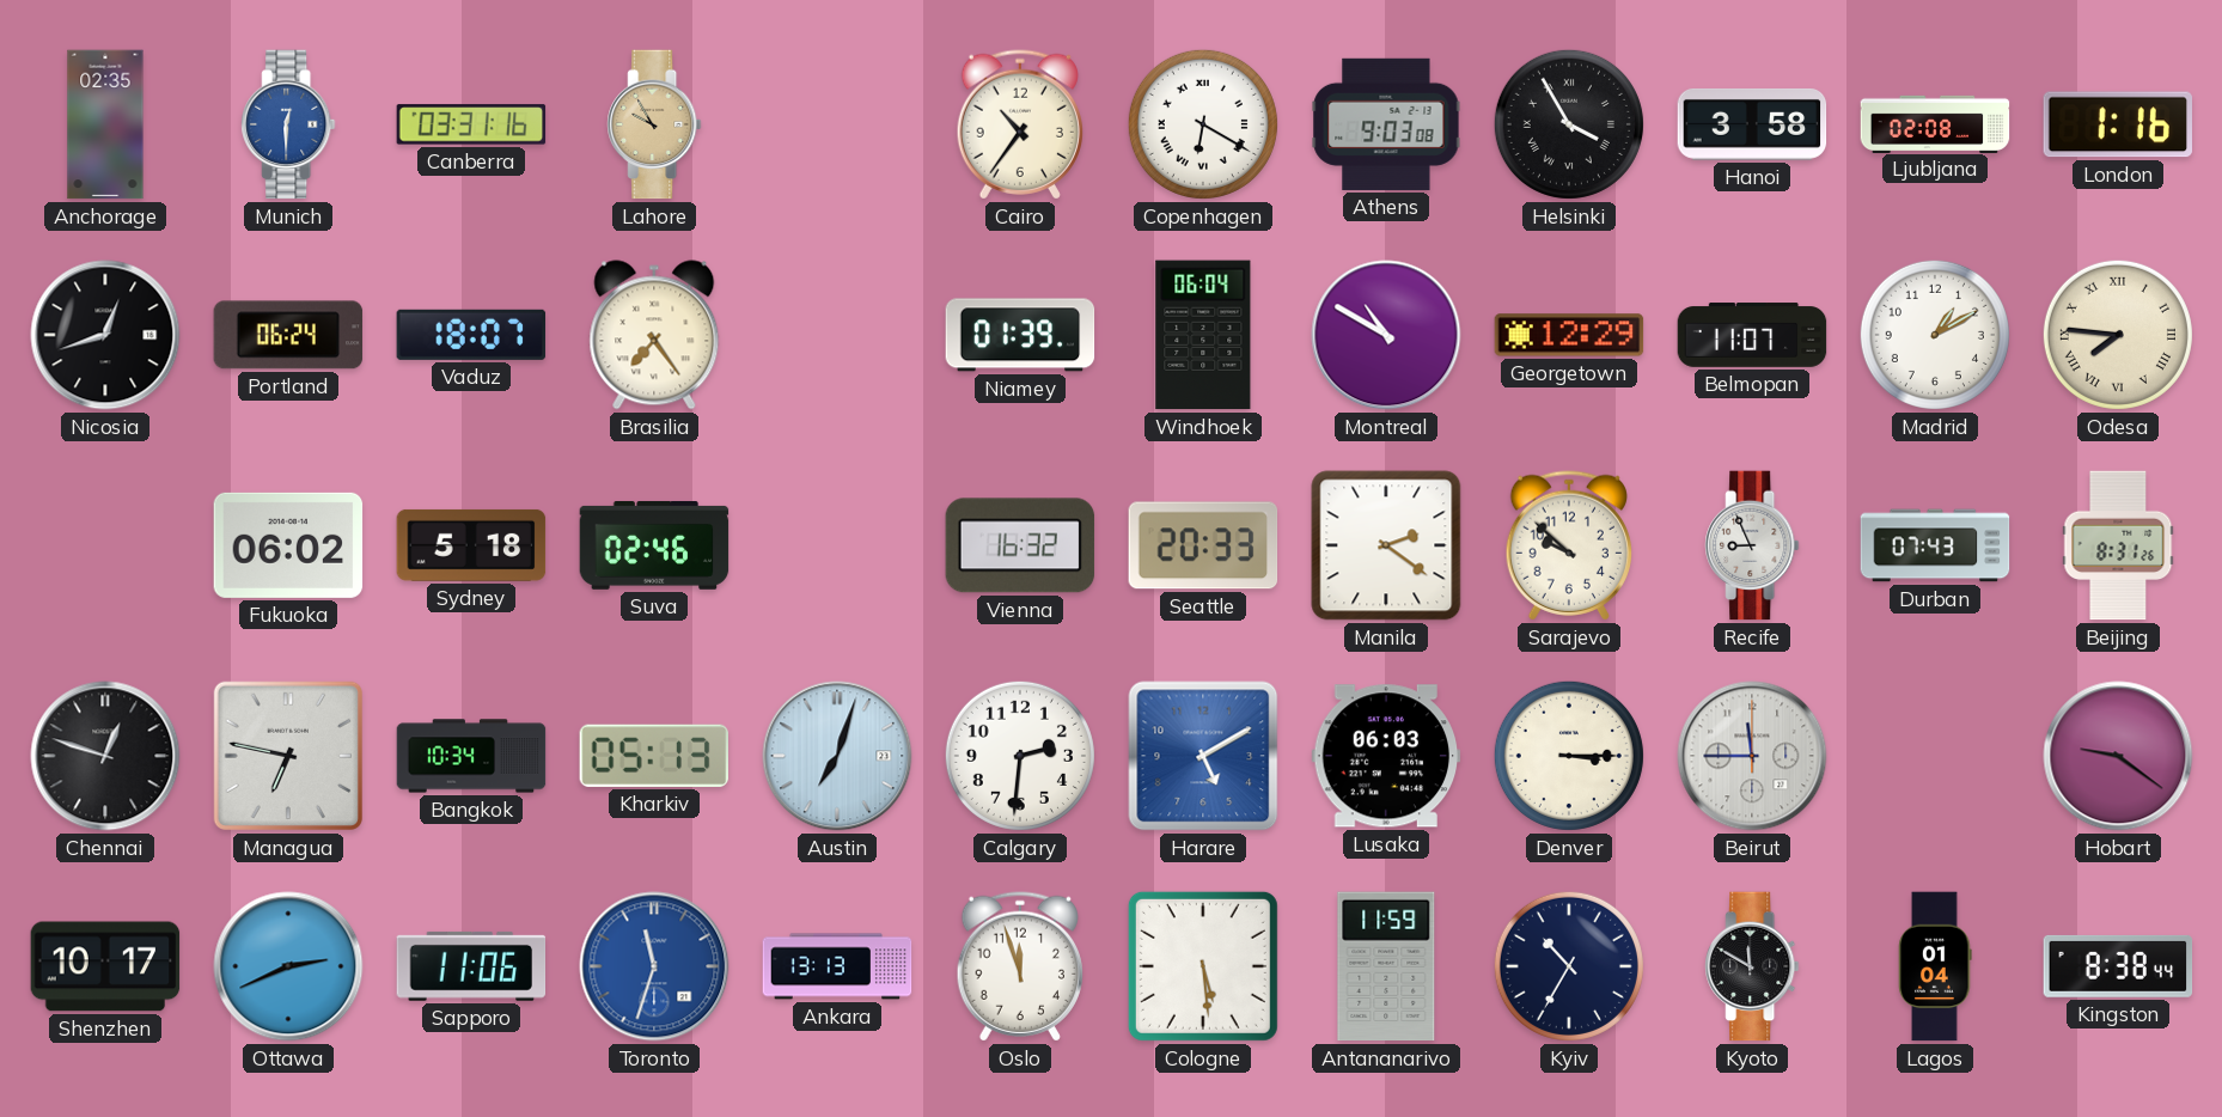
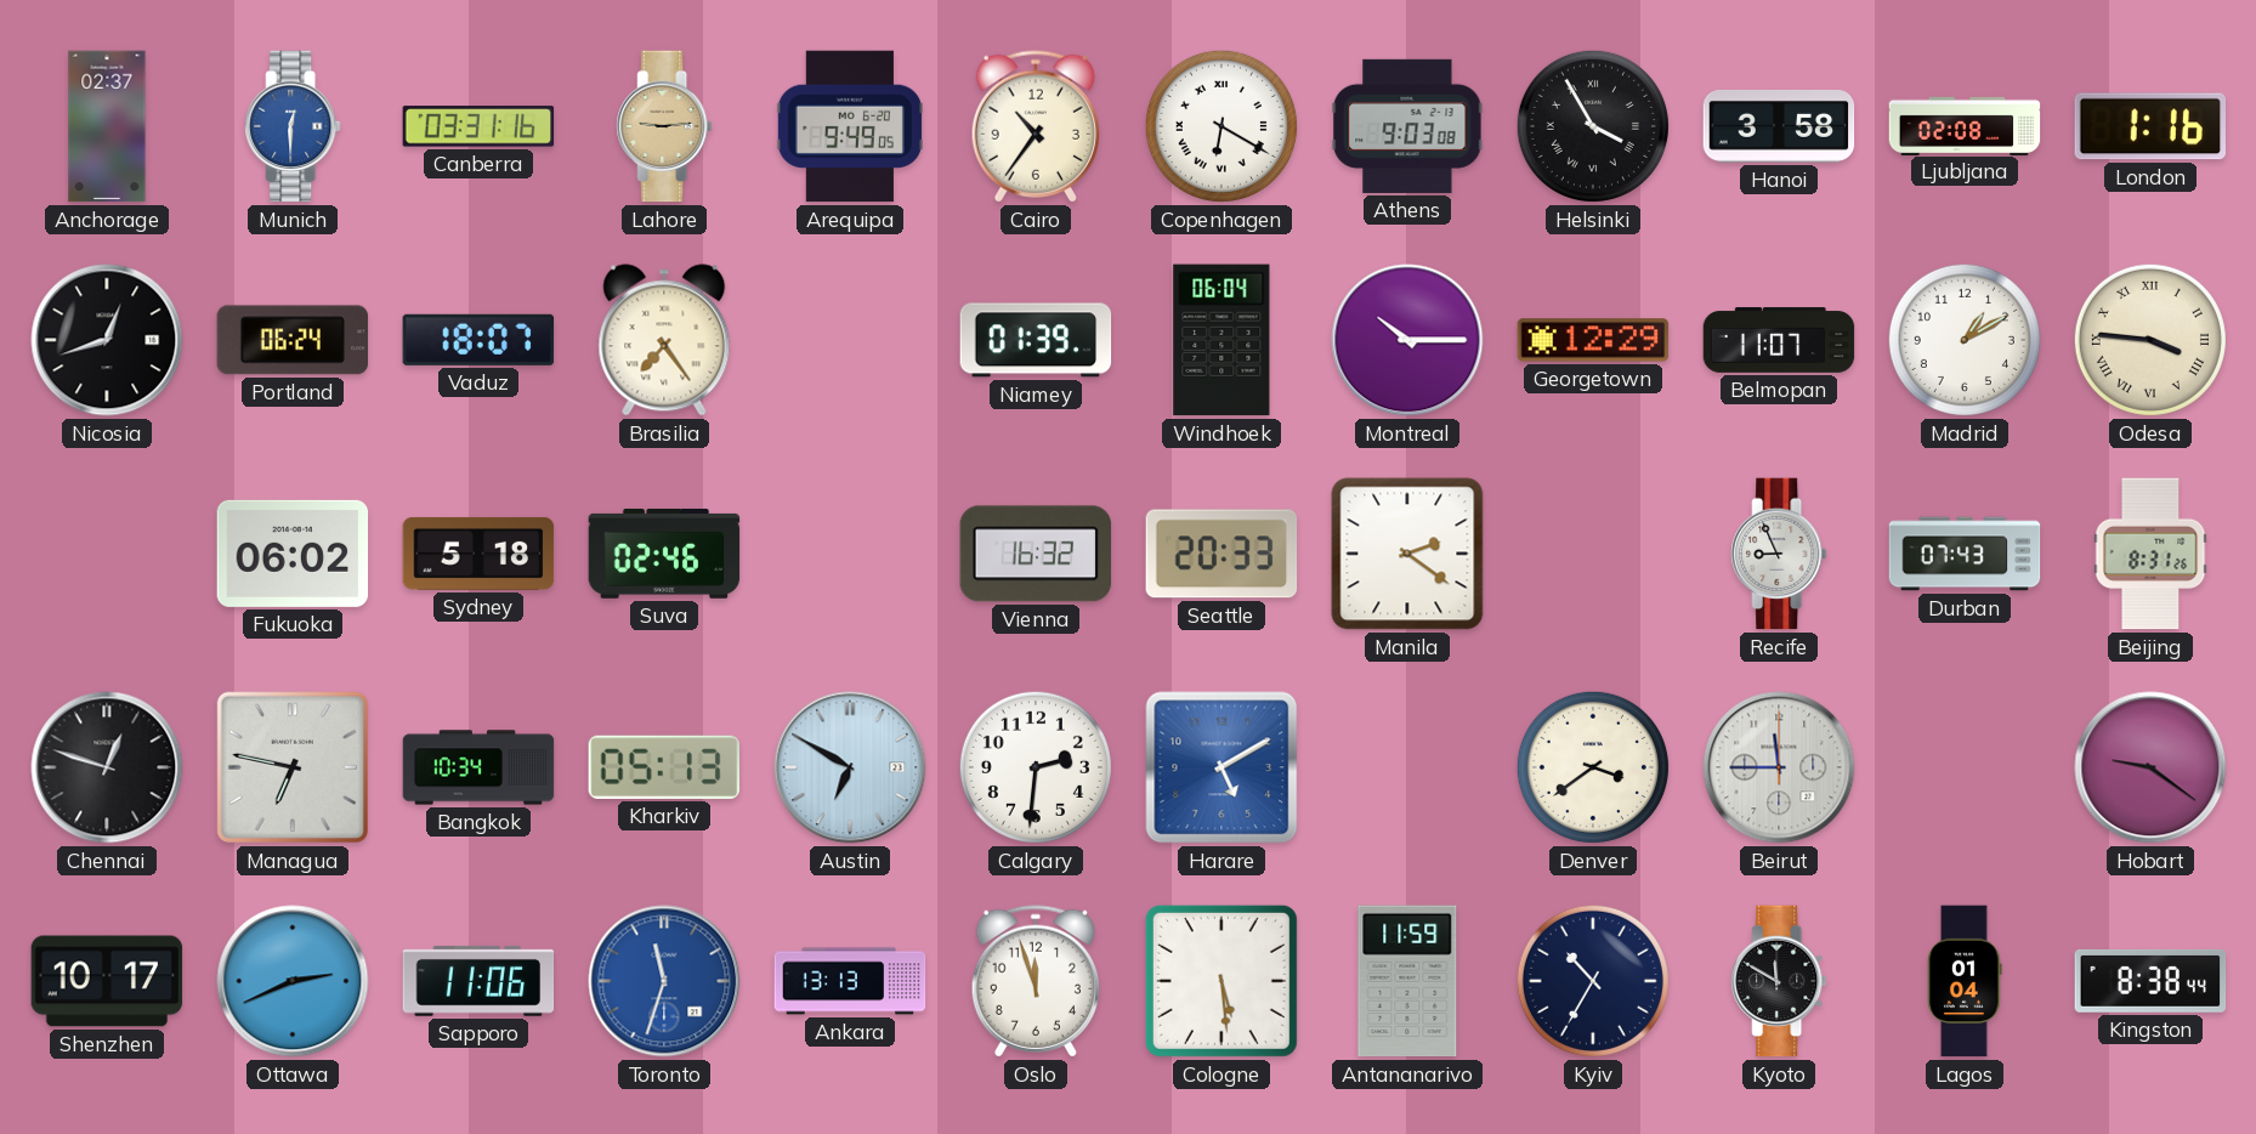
Anchorage: 02:35 -> 02:37 (107, 126)
Lahore: 9:55 -> 9:14 (664, 126)
Arequipa: none -> 9:49 (850, 126)
Montreal: 10:50 -> 10:15 (1407, 340)
Odesa: 7:46 -> 3:46 (2150, 340)
Sarajevo: 9:52 -> none (1568, 545)
Austin: 7:03 -> 6:50 (850, 767)
Lusaka: 06:03 -> none (1386, 756)
Denver: 3:15 -> 3:39 (1593, 767)
